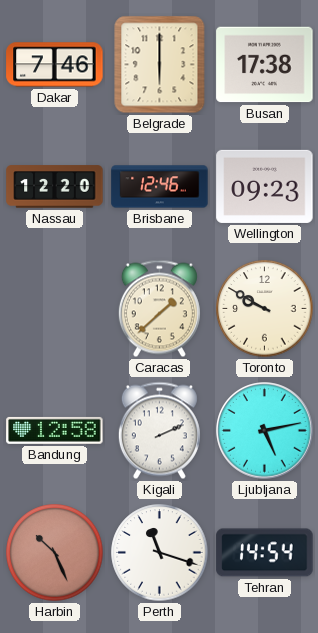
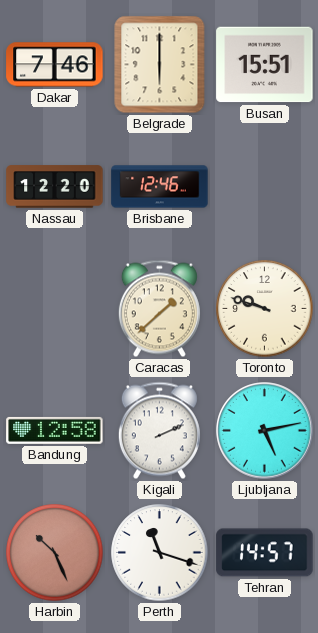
Busan: 17:38 -> 15:51 (265, 65)
Wellington: 09:23 -> none (265, 186)
Toronto: 9:50 -> 9:48 (265, 309)
Tehran: 14:54 -> 14:57 (265, 553)
